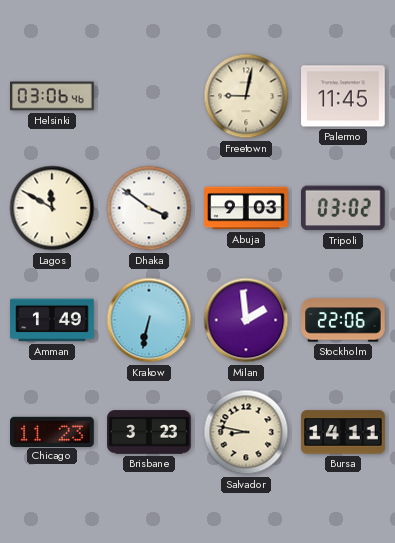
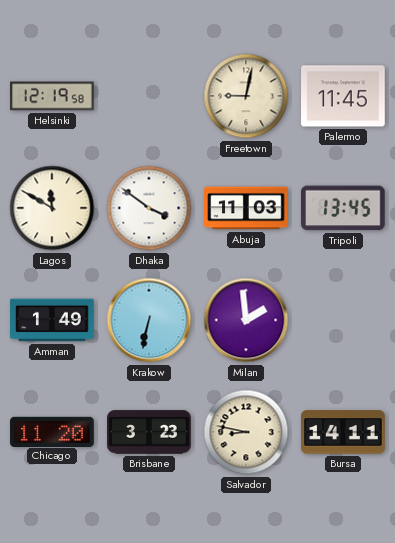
Helsinki: 03:06 -> 12:19 (52, 96)
Abuja: 9:03 -> 11:03 (246, 208)
Tripoli: 03:02 -> 13:45 (344, 208)
Stockholm: 22:06 -> none (343, 320)
Chicago: 11:23 -> 11:20 (52, 431)
